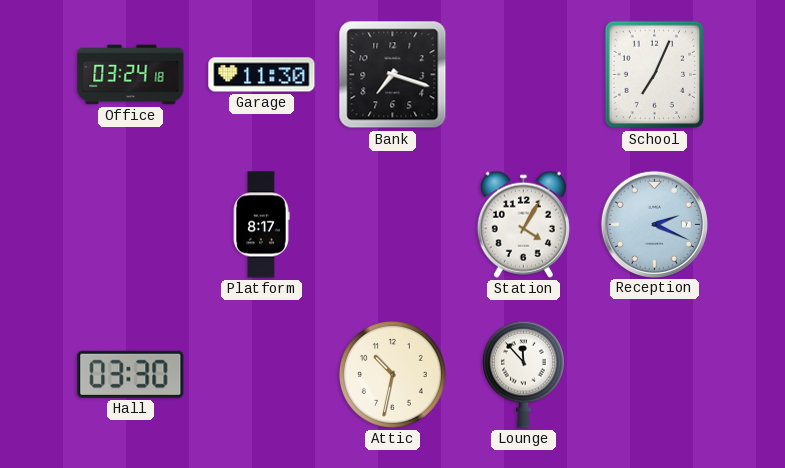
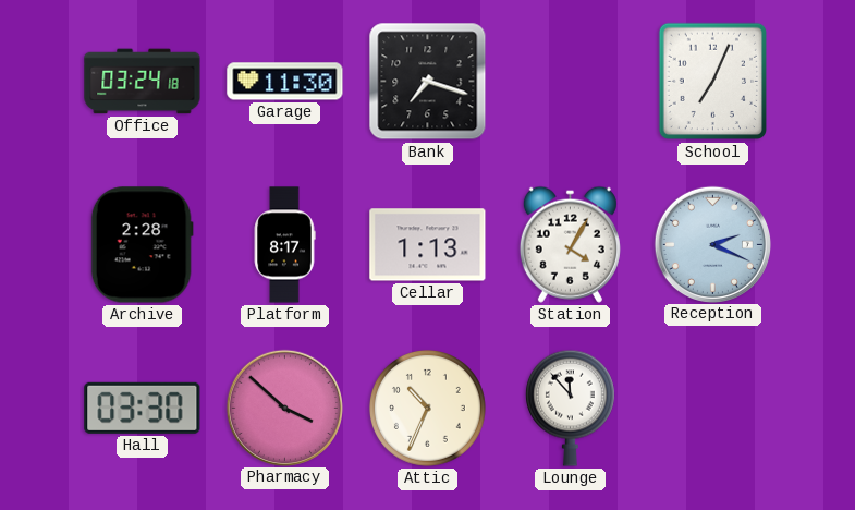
Archive: none -> 2:28 (142, 245)
Cellar: none -> 1:13 (428, 245)
Pharmacy: none -> 3:52 (284, 408)
Attic: 10:32 -> 10:34 (427, 408)
